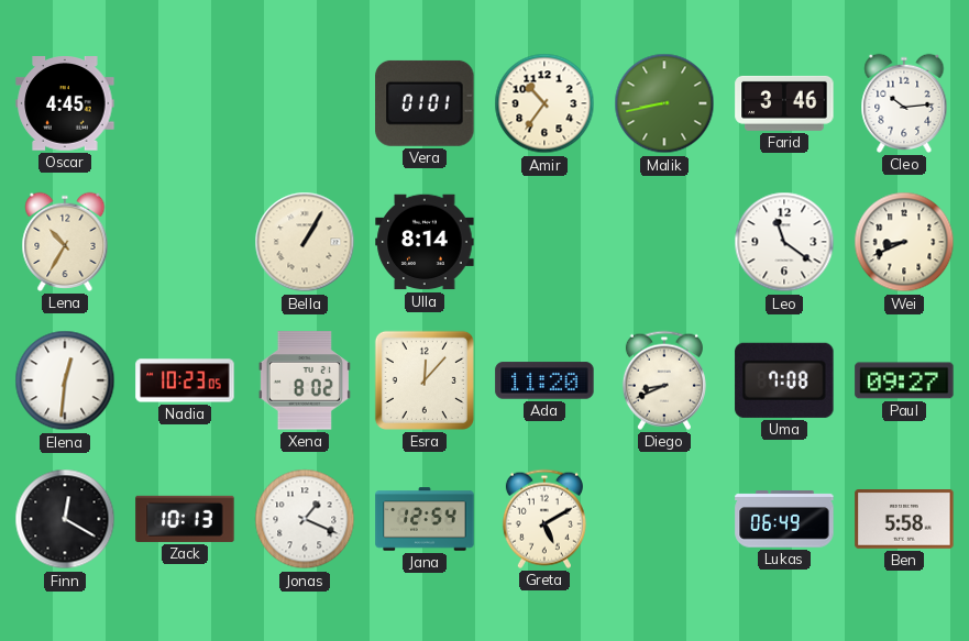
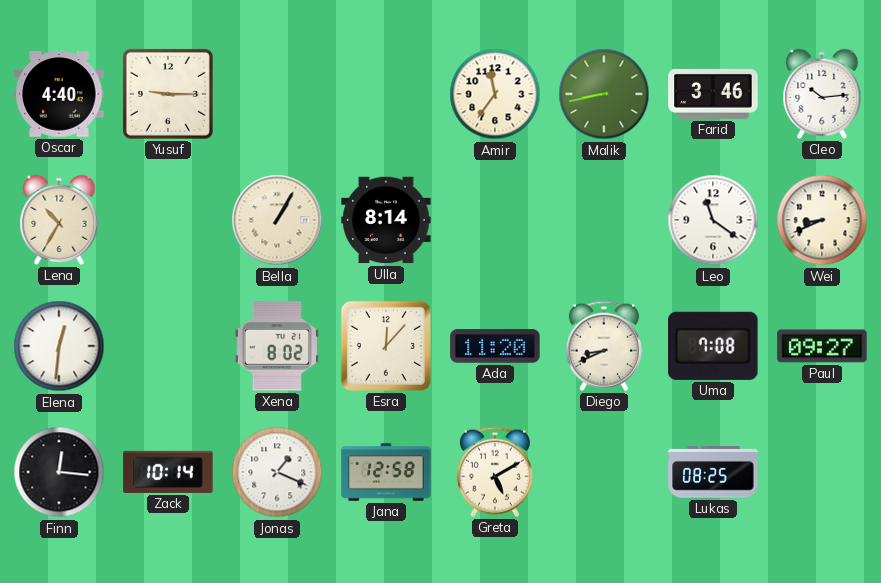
Oscar: 4:45 -> 4:40 (59, 94)
Yusuf: none -> 9:15 (168, 94)
Vera: 01:01 -> none (425, 103)
Amir: 10:36 -> 11:36 (495, 94)
Nadia: 10:23 -> none (185, 380)
Finn: 12:20 -> 12:16 (59, 472)
Zack: 10:13 -> 10:14 (168, 472)
Jana: 12:54 -> 12:58 (386, 472)
Lukas: 06:49 -> 08:25 (713, 472)
Ben: 5:58 -> none (904, 520)
